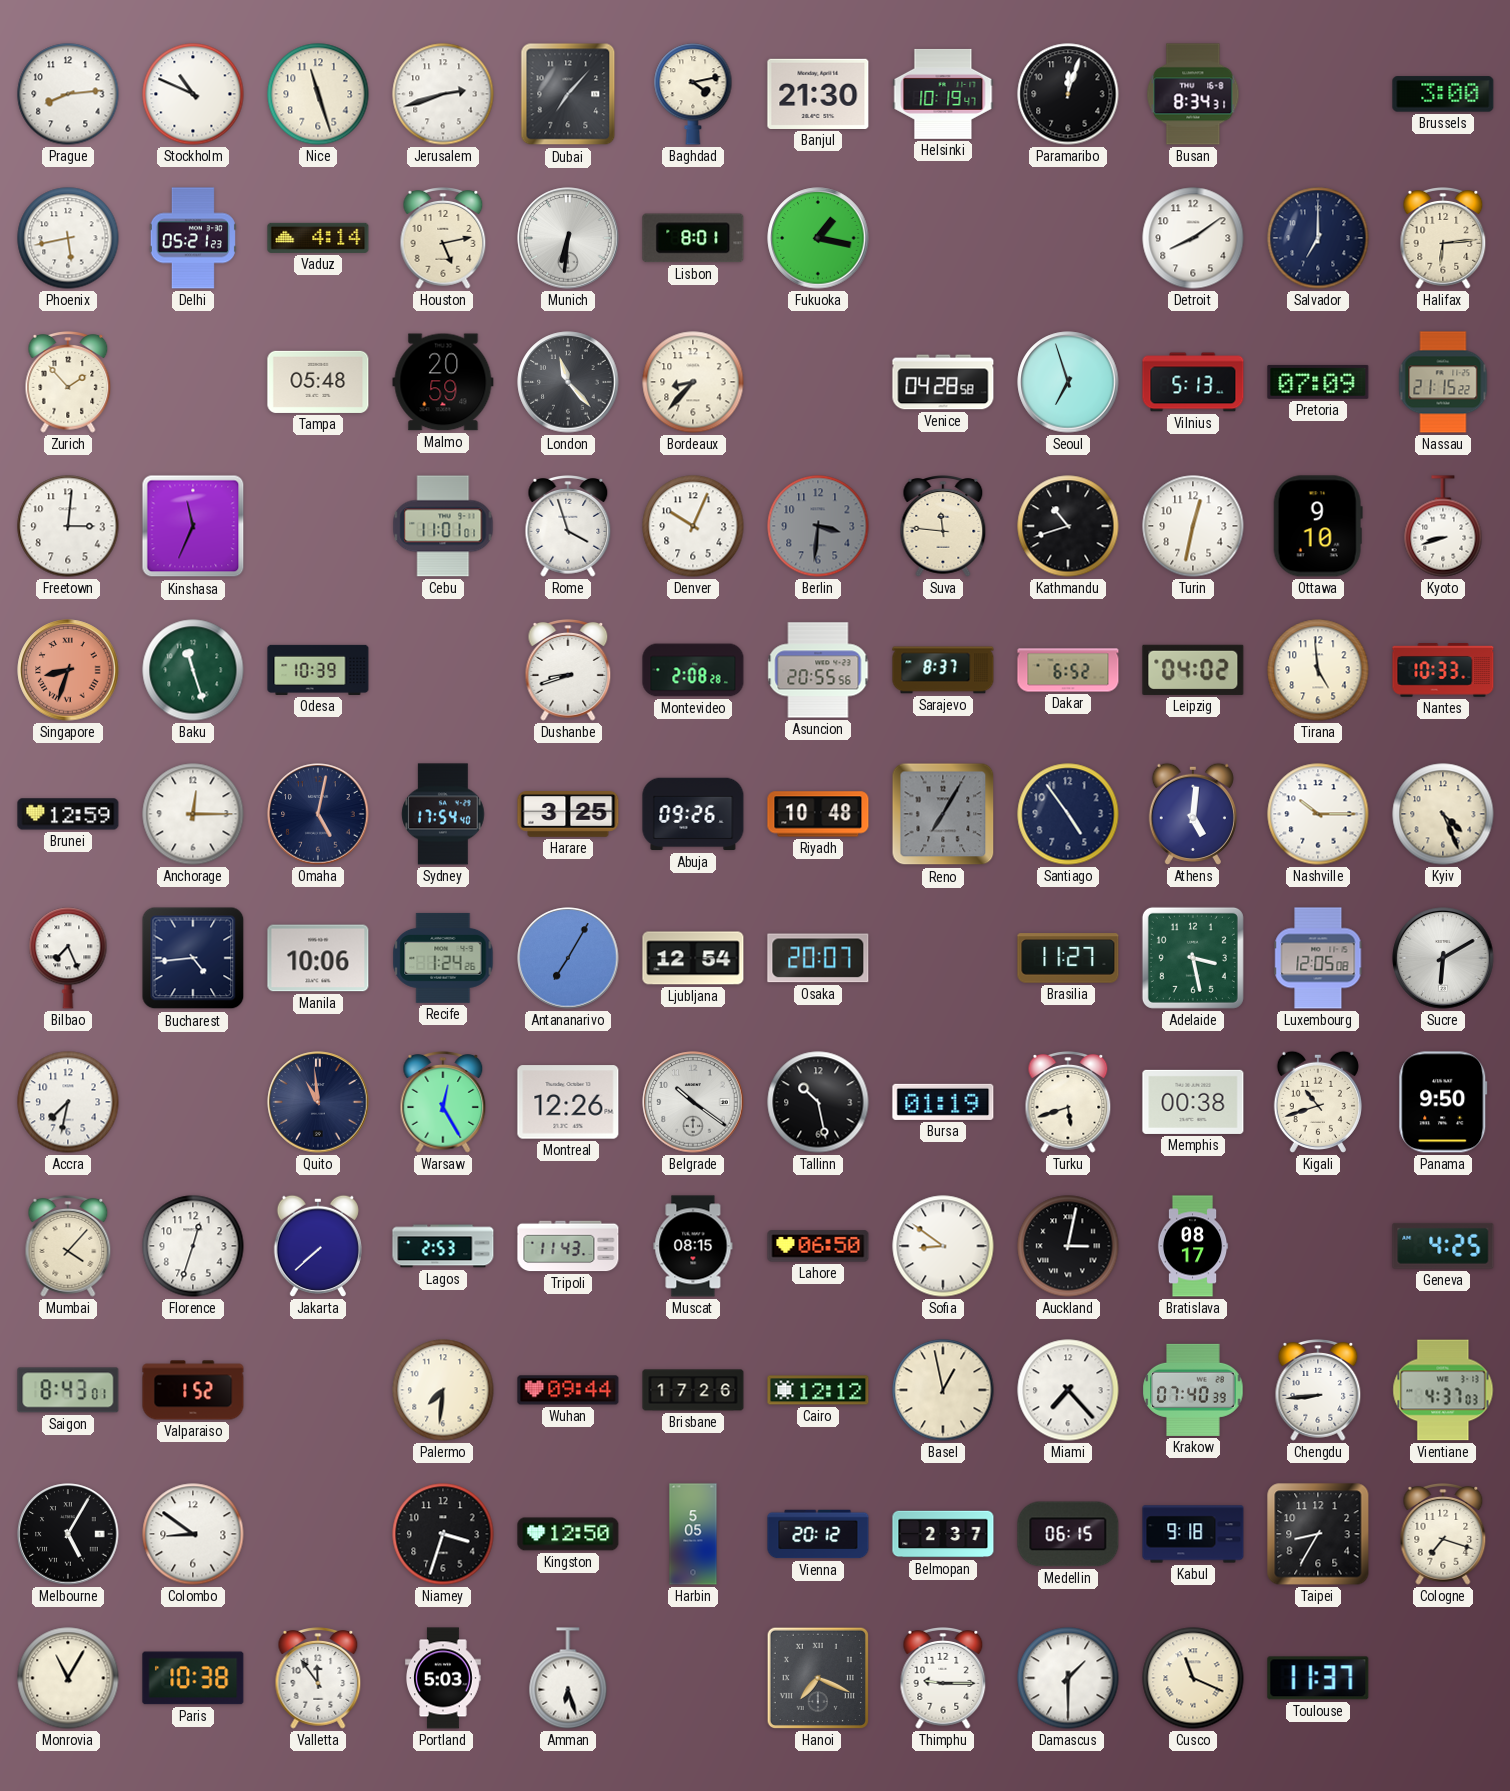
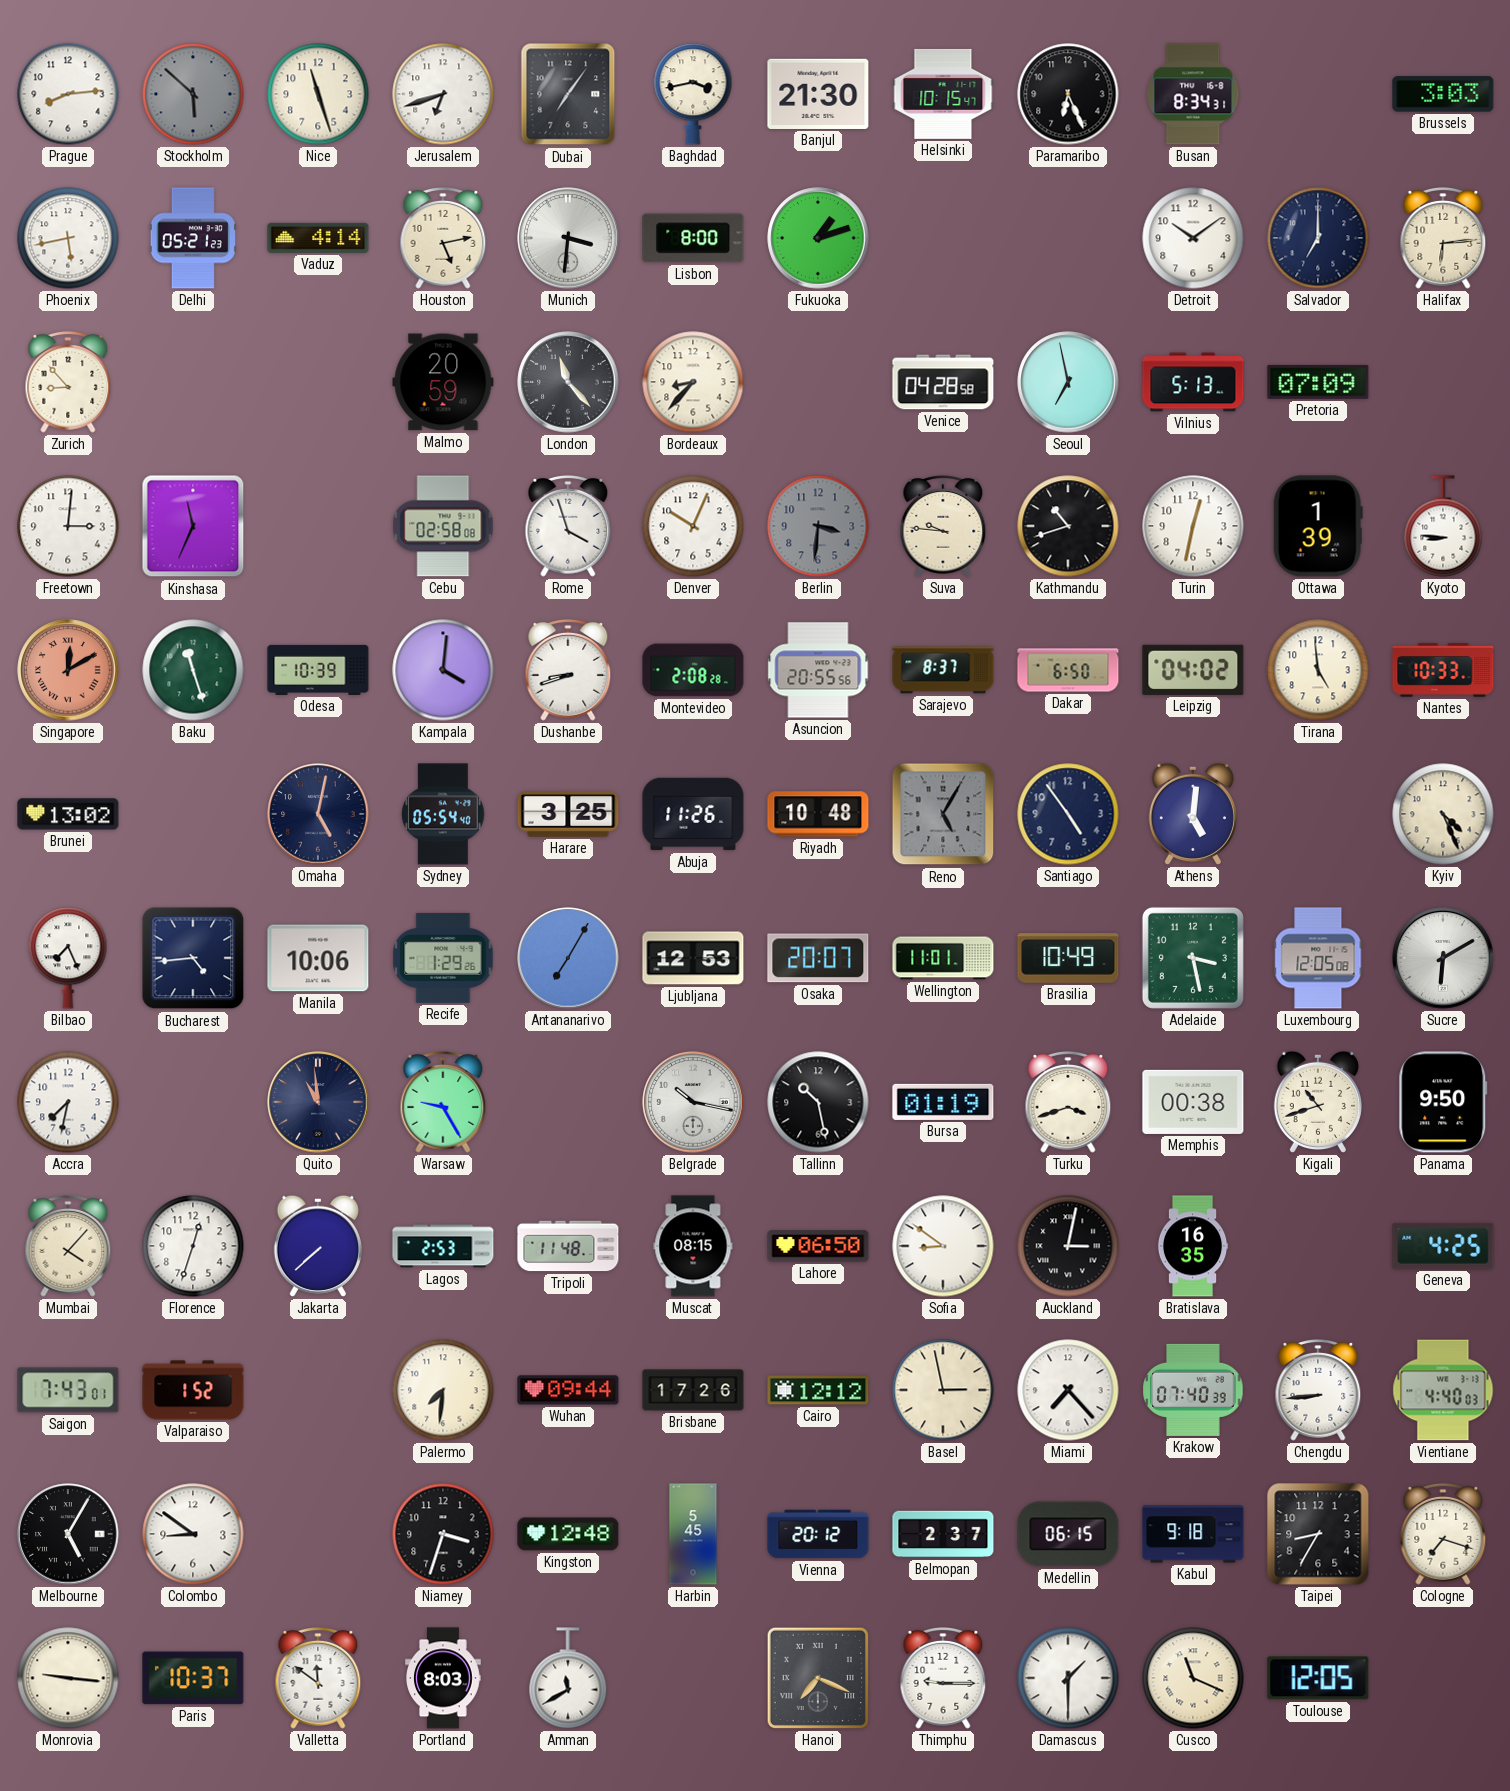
Stockholm: 10:49 -> 5:52 (193, 94)
Stockholm dial: white -> grey (193, 94)
Jerusalem: 2:42 -> 6:42 (443, 94)
Dubai: 7:07 -> 7:06 (568, 94)
Baghdad: 4:13 -> 3:43 (693, 94)
Helsinki: 10:19 -> 10:15 (943, 94)
Paramaribo: 12:03 -> 6:26 (1068, 94)
Brussels: 3:00 -> 3:03 (1443, 94)
Munich: 6:31 -> 3:31 (568, 238)
Lisbon: 8:01 -> 8:00 (693, 238)
Fukuoka: 1:17 -> 1:12 (818, 238)
Detroit: 8:09 -> 10:09 (1193, 238)
Zurich: 1:53 -> 8:53 (68, 383)
Tampa: 05:48 -> none (318, 382)
Seoul: 6:57 -> 6:58 (1068, 382)
Nassau: 21:15 -> none (1443, 382)
Cebu: 11:01 -> 02:58 (443, 526)
Suva: 11:46 -> 9:46 (943, 527)
Ottawa: 9:10 -> 1:39 (1318, 526)
Kyoto: 8:42 -> 8:46 (1443, 526)
Singapore: 8:33 -> 12:10 (68, 670)
Kampala: none -> 4:01 (443, 670)
Dakar: 6:52 -> 6:50 (1068, 670)
Brunei: 12:59 -> 13:02 (68, 814)
Anchorage: 12:15 -> none (193, 814)
Sydney: 17:54 -> 05:54 (443, 814)
Abuja: 09:26 -> 11:26 (693, 814)
Reno: 7:05 -> 5:05 (943, 814)
Nashville: 10:15 -> none (1318, 814)
Recife: 1:24 -> 1:29 (443, 958)
Ljubljana: 12:54 -> 12:53 (693, 958)
Wellington: none -> 11:01 (943, 958)
Brasilia: 11:27 -> 10:49 (1068, 958)
Warsaw: 12:25 -> 9:25 (443, 1103)
Montreal: 12:26 -> none (568, 1102)
Belgrade: 10:21 -> 10:17 (693, 1102)
Turku: 5:42 -> 3:42 (1068, 1103)
Tripoli: 11:43 -> 11:48 (568, 1246)
Bratislava: 08:17 -> 16:35 (1193, 1246)
Saigon: 8:43 -> 7:43 (68, 1390)
Basel: 12:58 -> 2:58 (943, 1390)
Vientiane: 4:37 -> 4:40 (1443, 1390)
Kingston: 12:50 -> 12:48 (568, 1534)
Harbin: 5:05 -> 5:45 (693, 1534)
Monrovia: 11:05 -> 9:16 (68, 1678)
Paris: 10:38 -> 10:37 (193, 1678)
Valletta: 11:54 -> 11:51 (318, 1679)
Portland: 5:03 -> 8:03 (443, 1678)
Amman: 6:27 -> 11:40 (568, 1678)
Toulouse: 11:37 -> 12:05 (1318, 1678)
